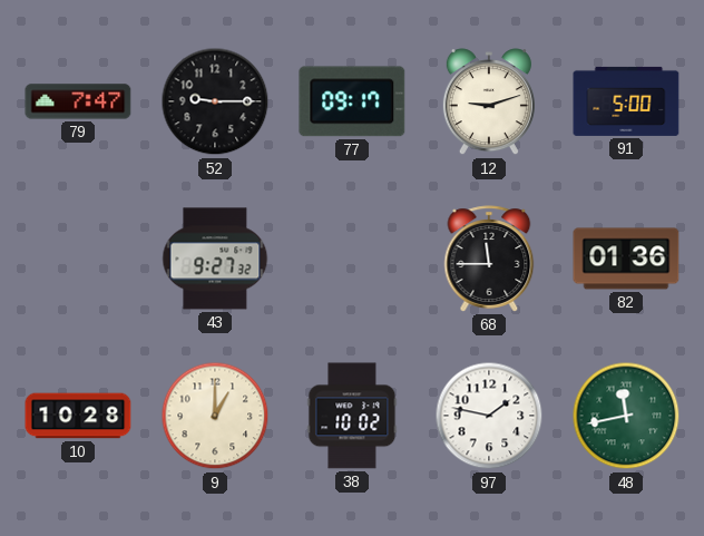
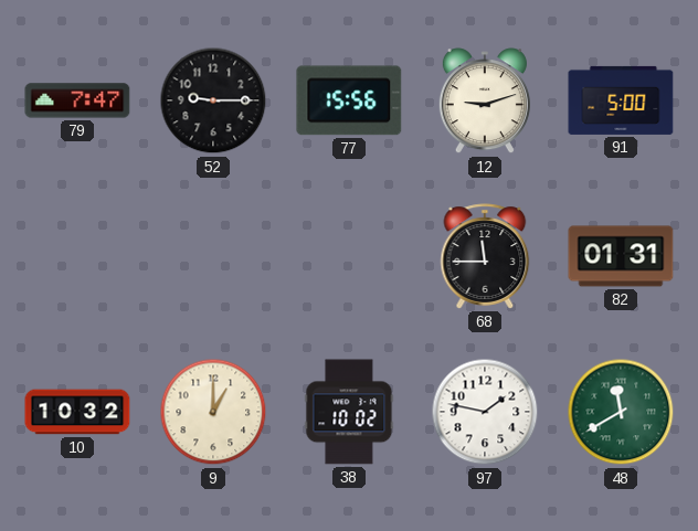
77: 09:17 -> 15:56 (349, 100)
43: 9:27 -> none (215, 259)
82: 01:36 -> 01:31 (621, 256)
10: 10:28 -> 10:32 (77, 412)
48: 11:43 -> 11:40 (621, 412)
